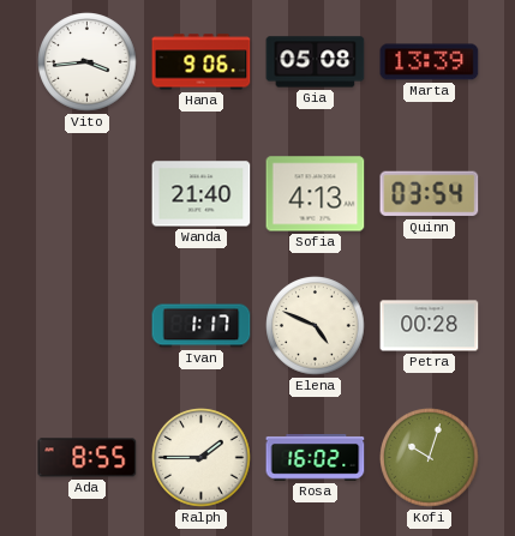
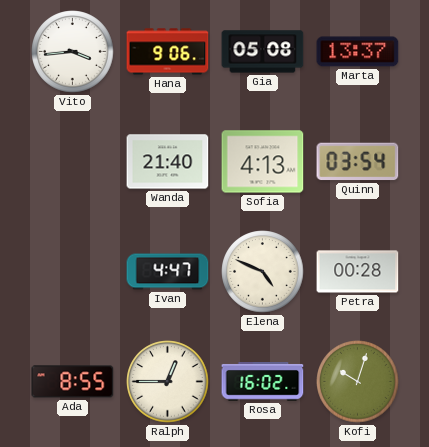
Marta: 13:39 -> 13:37 (358, 52)
Ivan: 1:17 -> 4:47 (168, 272)
Ralph: 1:45 -> 12:45 (168, 382)
